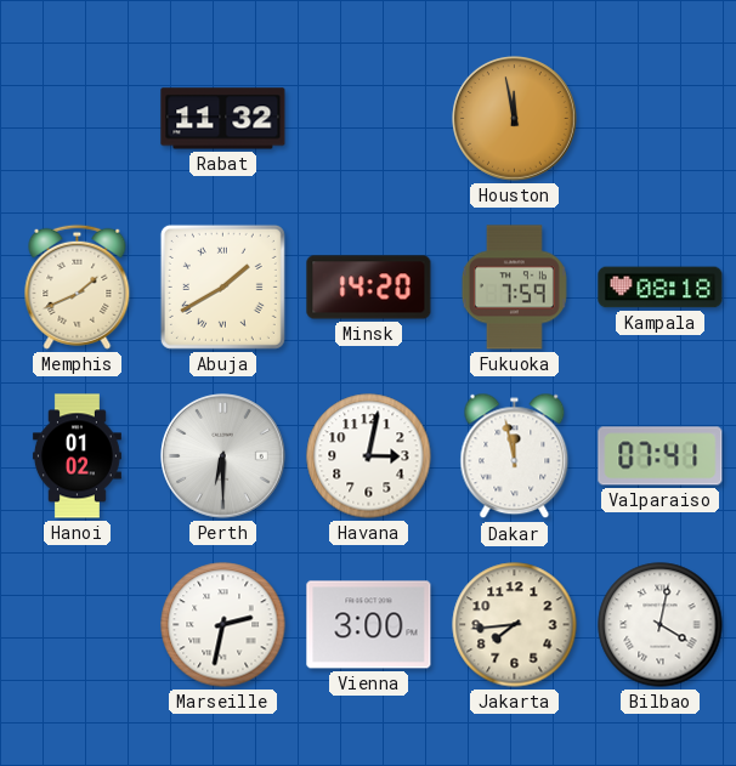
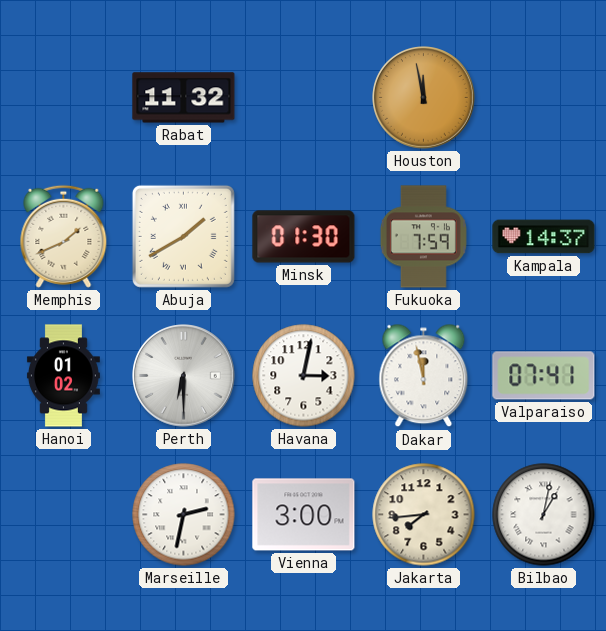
Minsk: 14:20 -> 01:30 (304, 237)
Kampala: 08:18 -> 14:37 (544, 237)
Bilbao: 4:02 -> 1:02 (544, 515)
